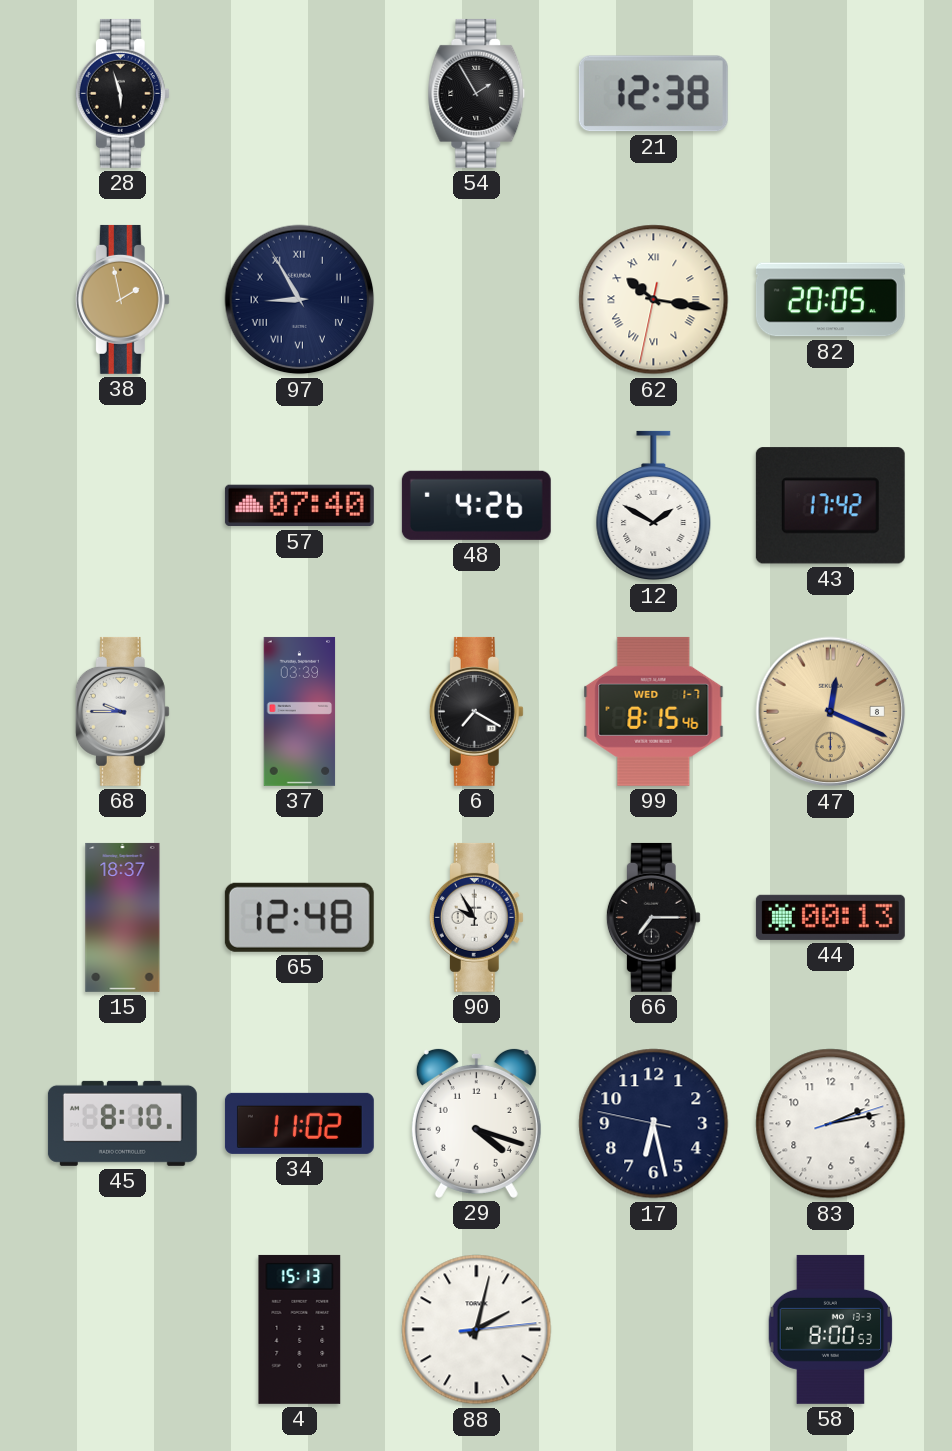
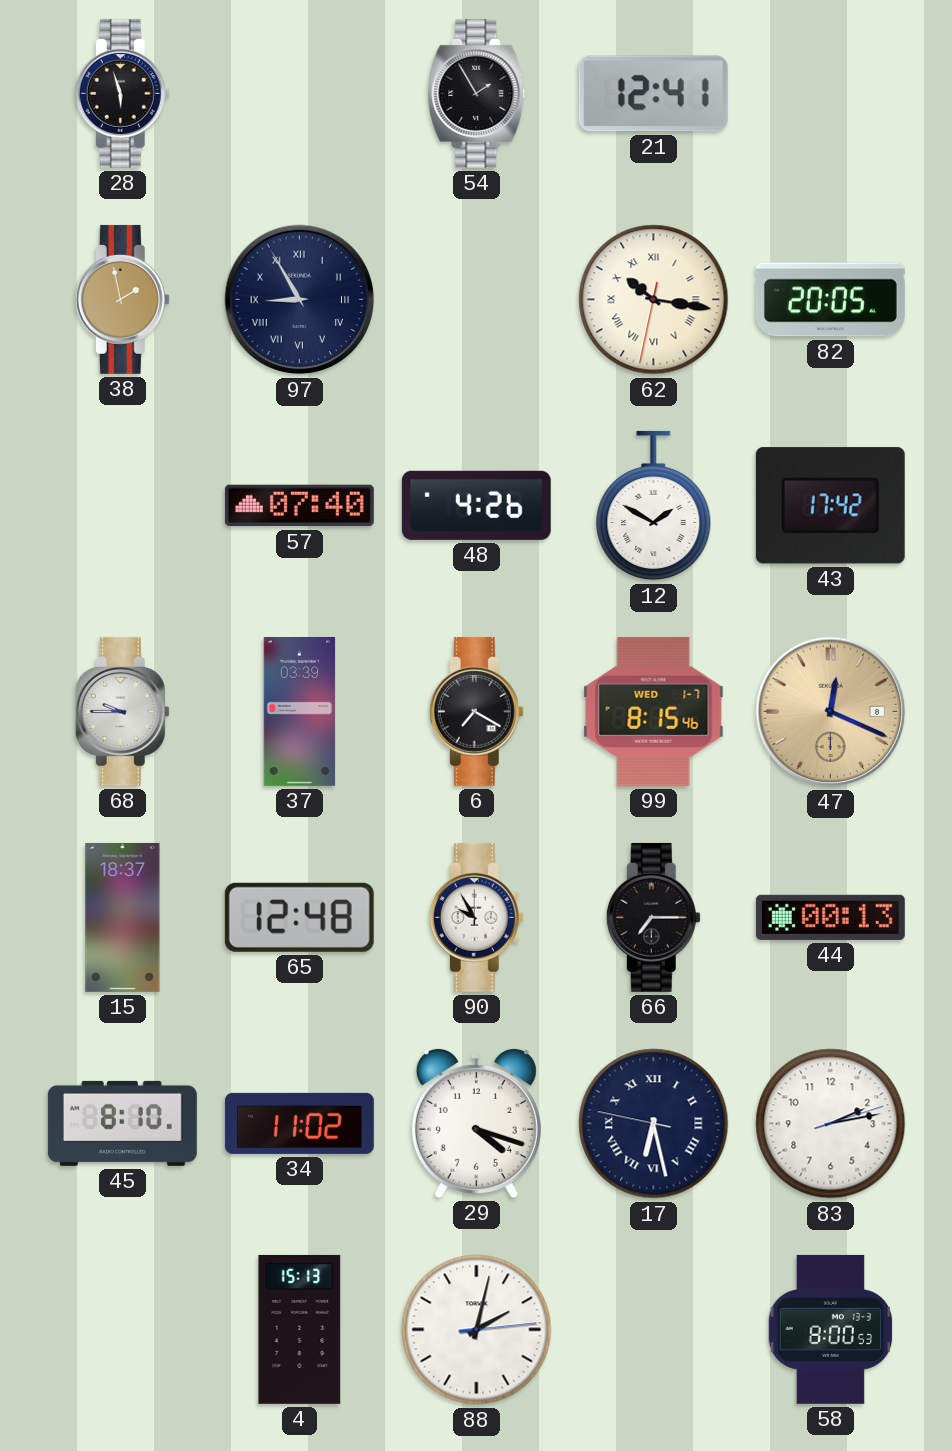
21: 12:38 -> 12:41 (653, 94)
17 numerals: Arabic -> Roman (654, 1124)
